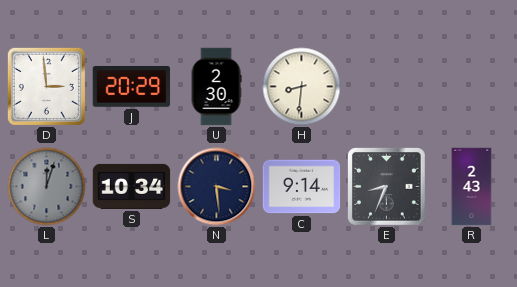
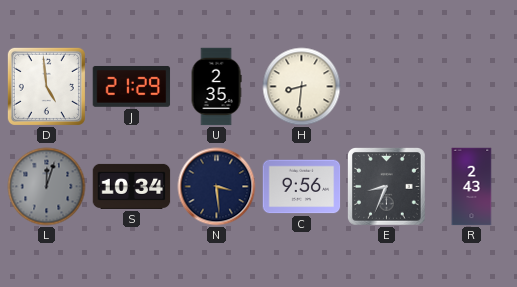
D: 2:59 -> 4:59 (46, 86)
J: 20:29 -> 21:29 (132, 86)
U: 2:30 -> 2:35 (216, 87)
C: 9:14 -> 9:56 (302, 187)
